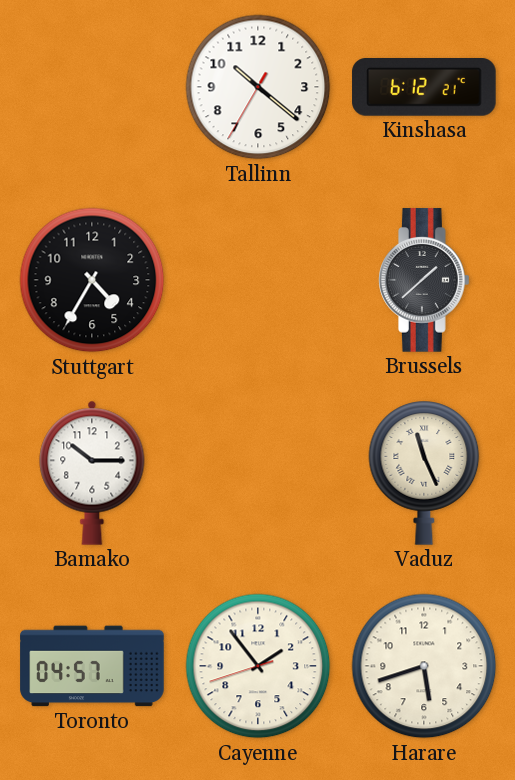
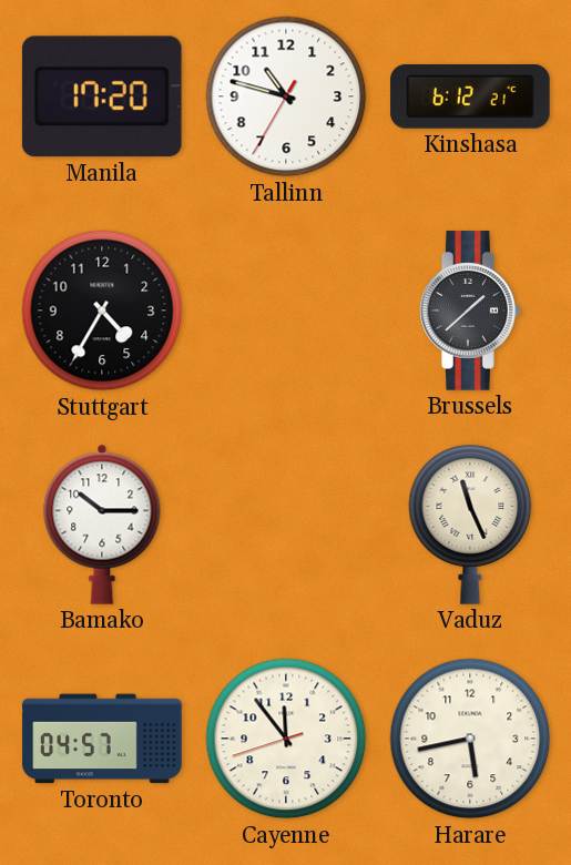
Manila: none -> 17:20 (102, 96)
Tallinn: 10:21 -> 10:47 (286, 96)
Cayenne: 1:53 -> 11:53 (286, 739)
Harare: 5:42 -> 5:43 (470, 739)
